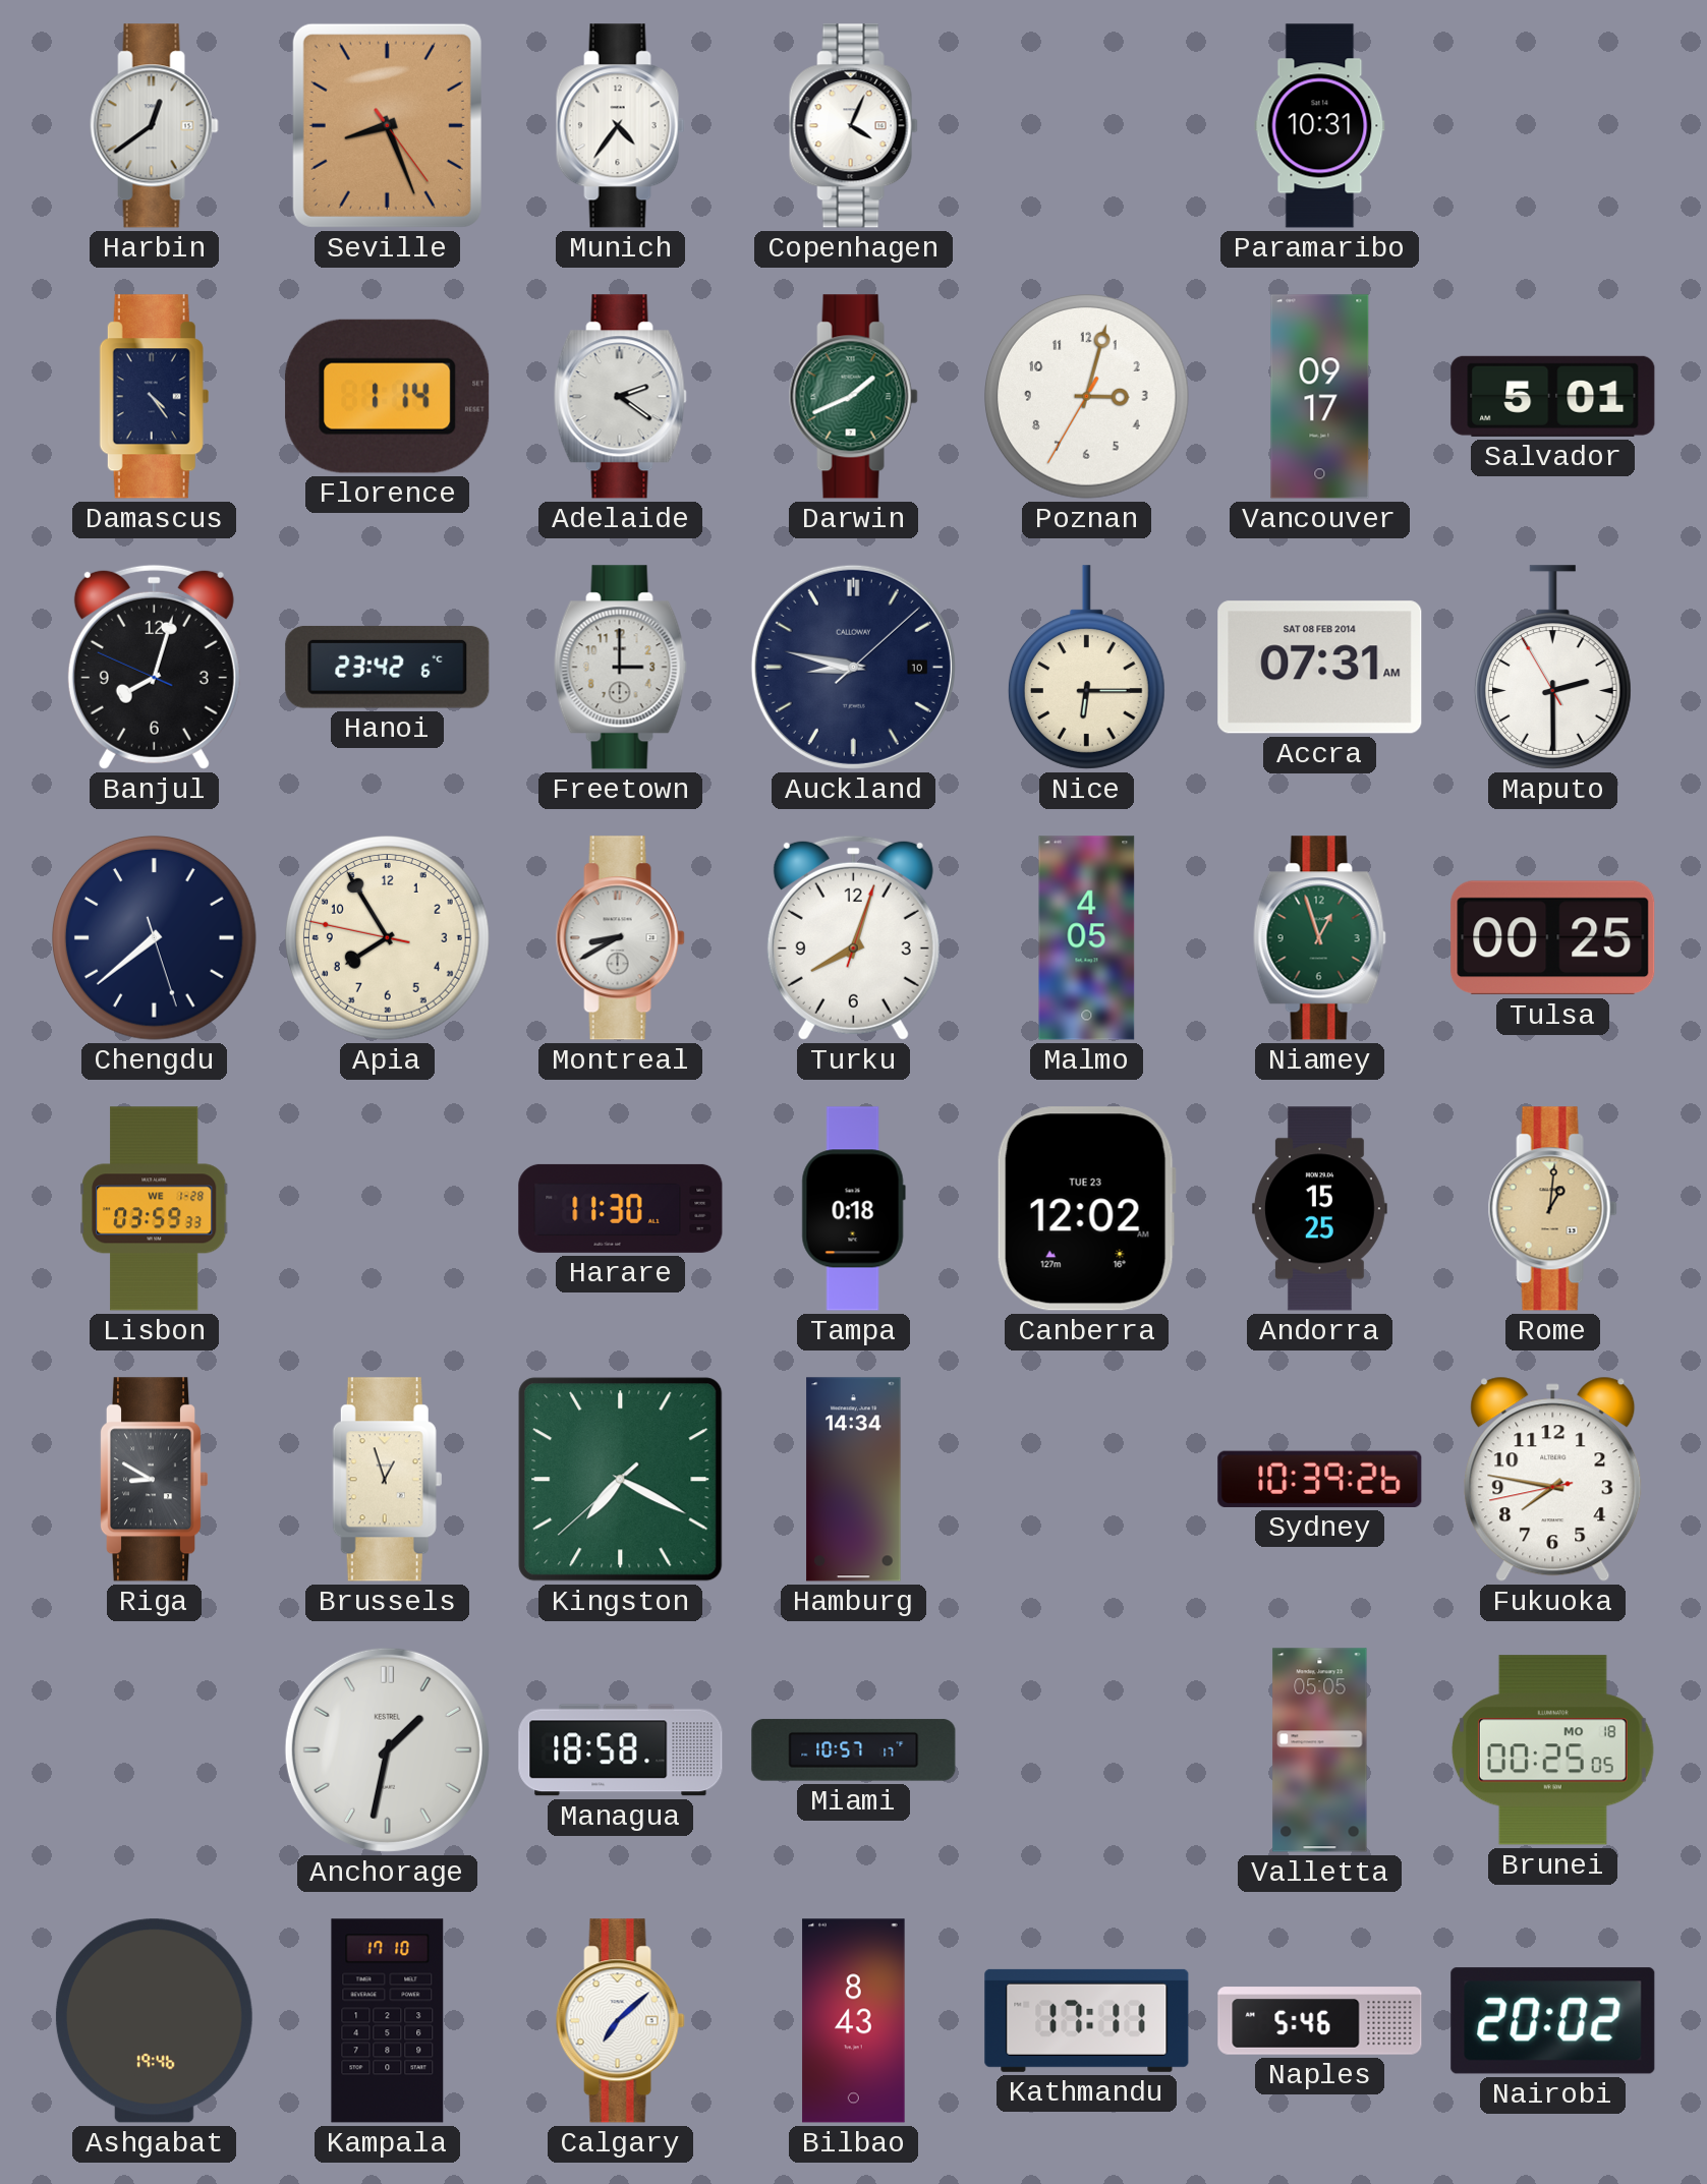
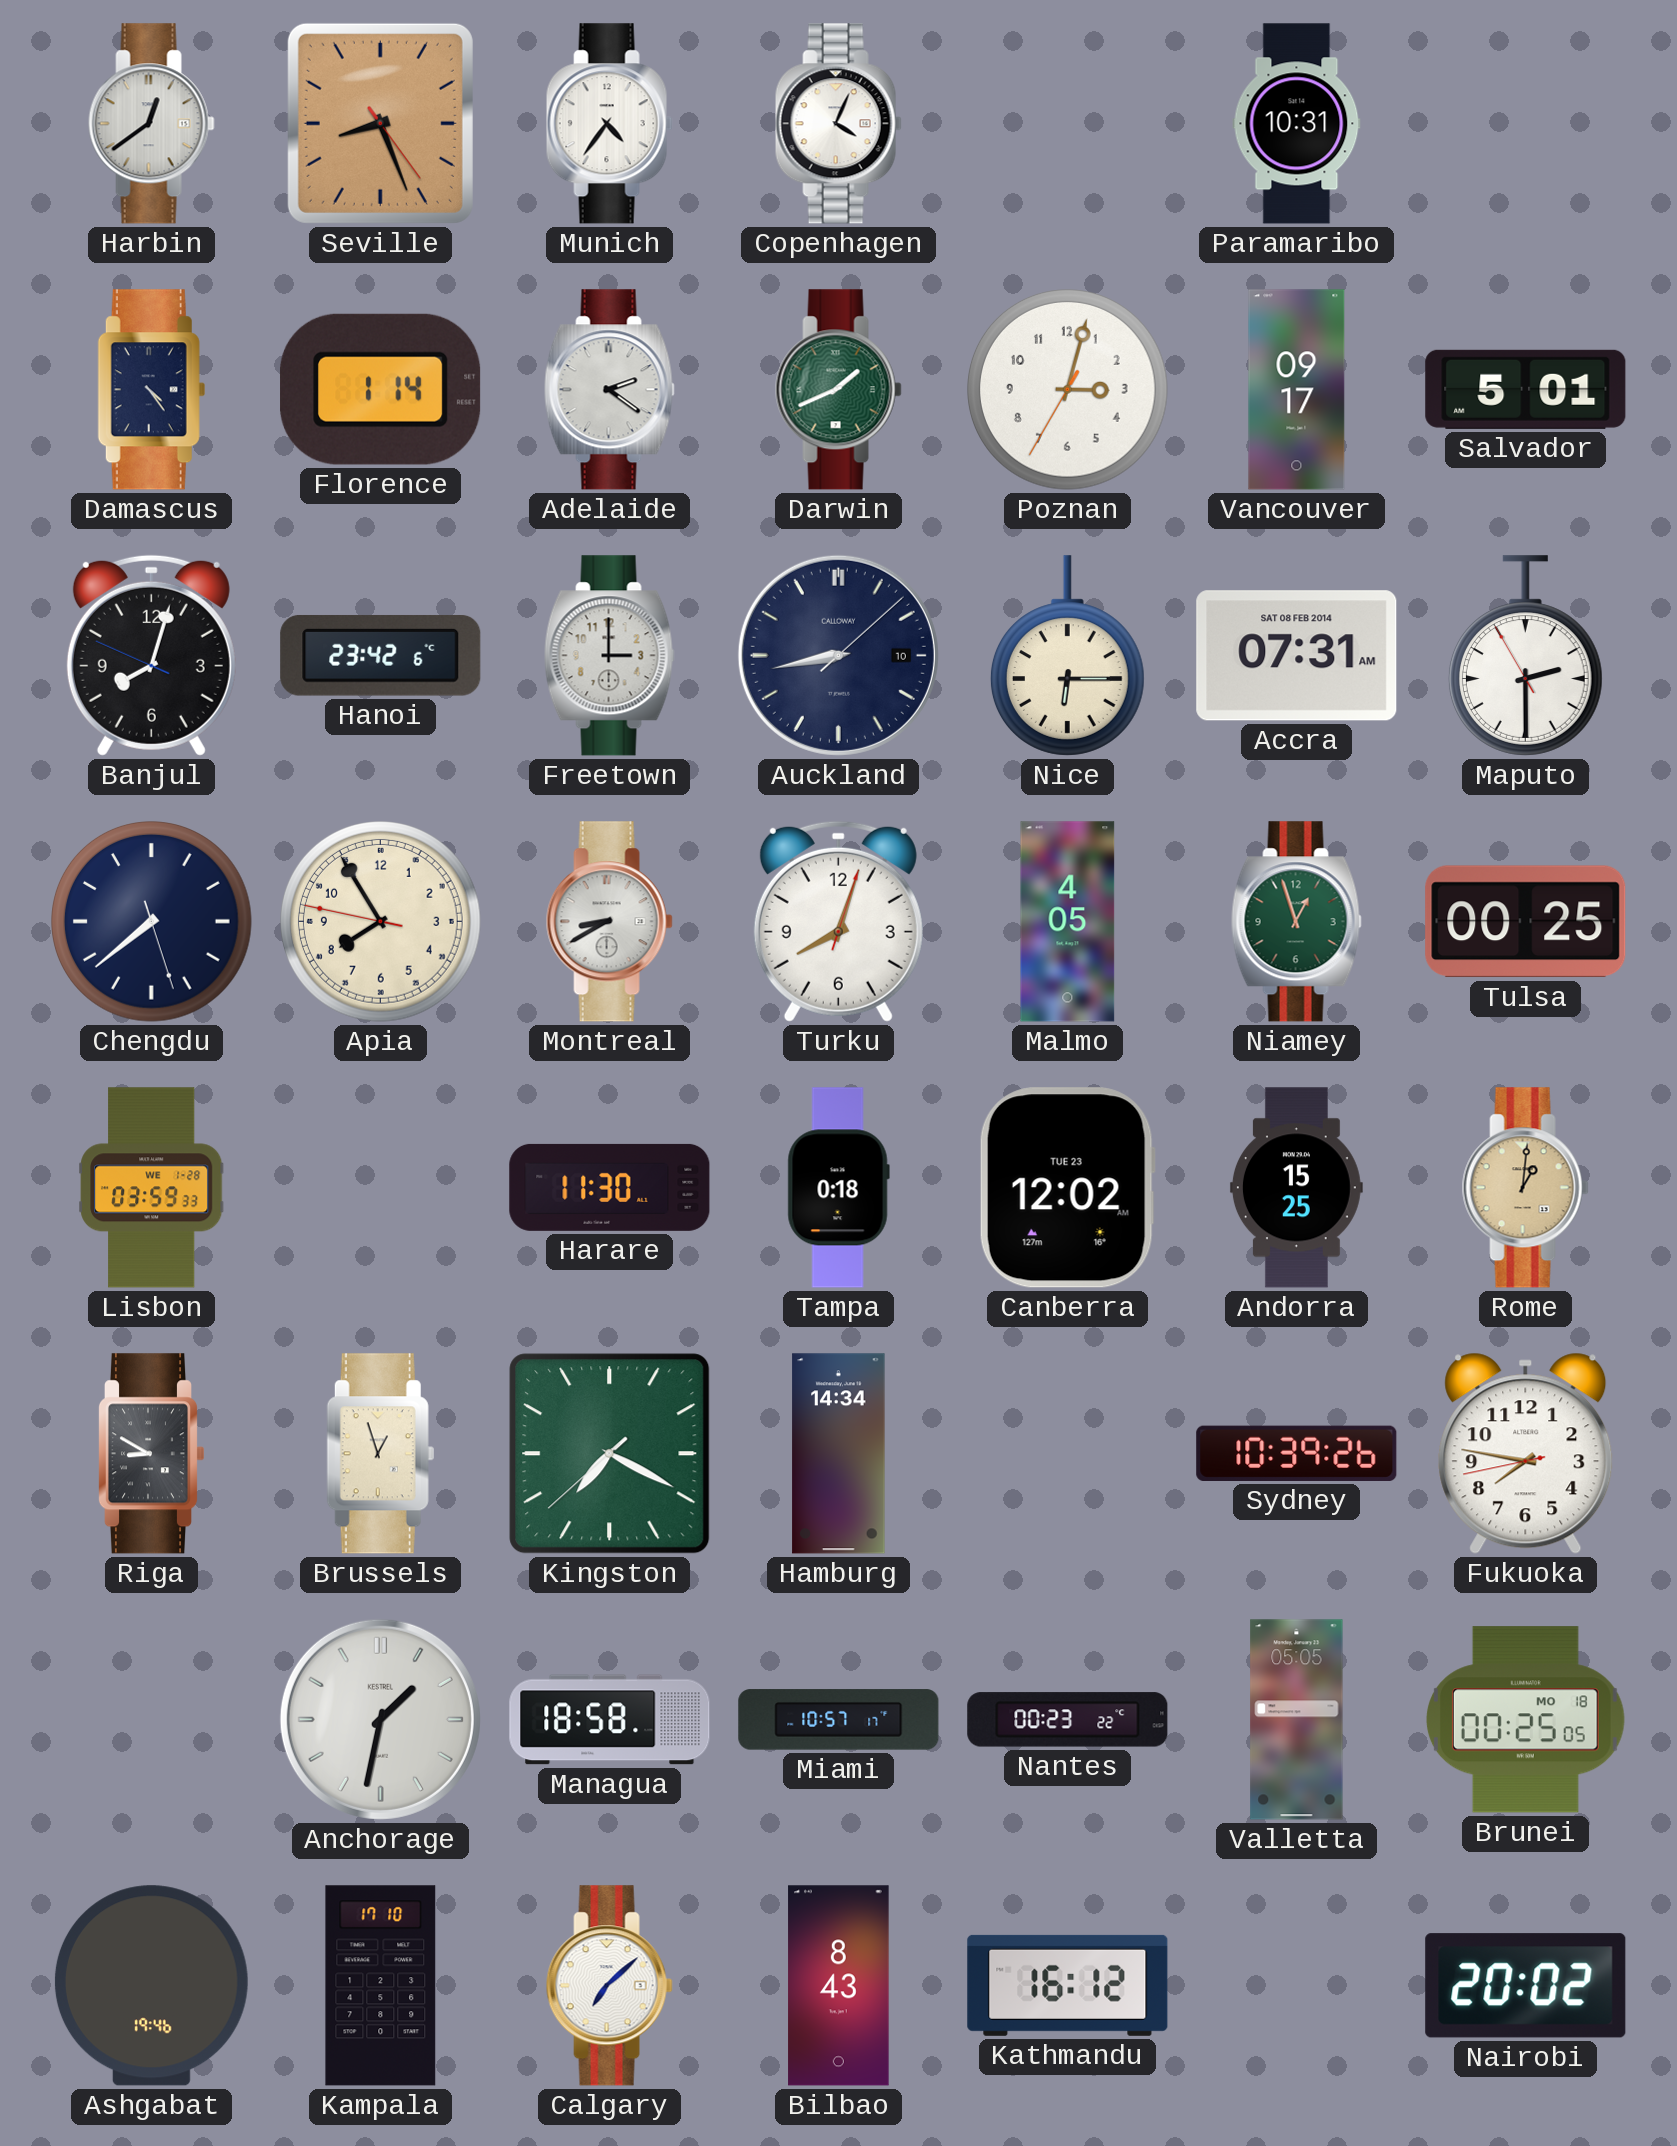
Auckland: 8:47 -> 8:43 (838, 655)
Nantes: none -> 00:23 (1068, 1720)
Kathmandu: 17:11 -> 16:12 (1068, 1985)
Naples: 5:46 -> none (1320, 2021)
